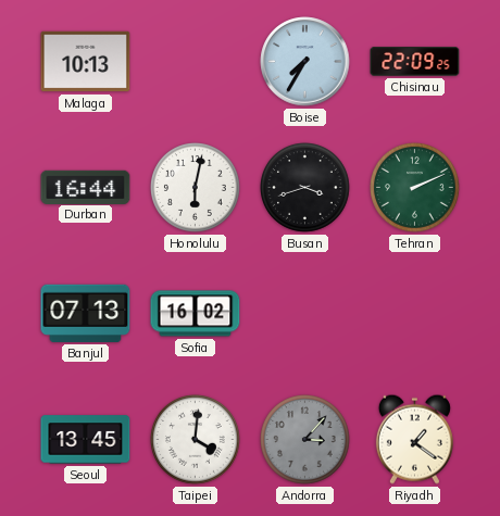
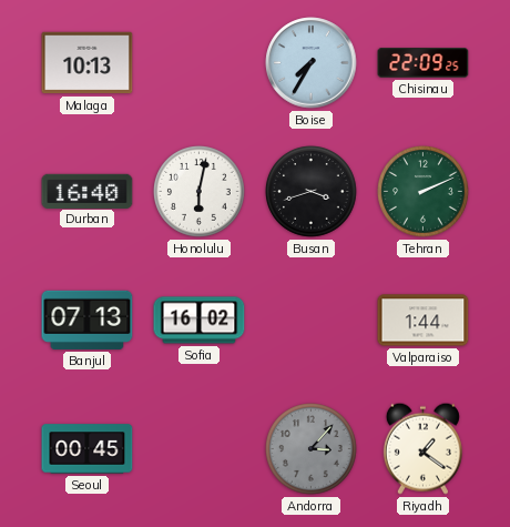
Durban: 16:44 -> 16:40 (88, 191)
Valparaiso: none -> 1:44 (424, 321)
Seoul: 13:45 -> 00:45 (88, 449)
Taipei: 4:01 -> none (196, 440)
